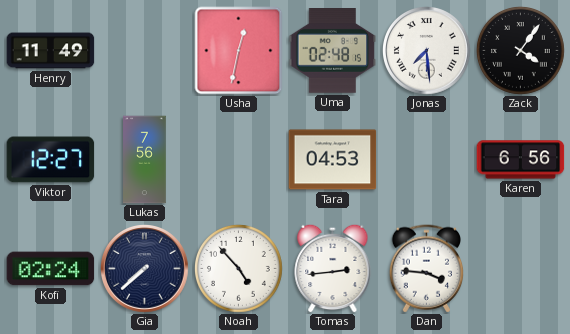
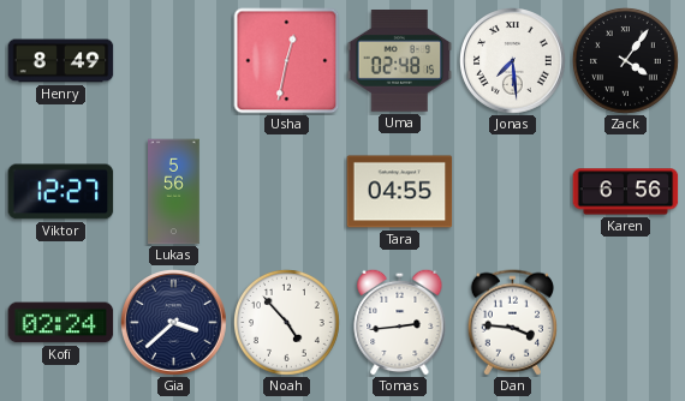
Henry: 11:49 -> 8:49 (61, 61)
Lukas: 7:56 -> 5:56 (174, 192)
Tara: 04:53 -> 04:55 (400, 192)
Gia: 7:38 -> 3:38 (174, 323)
